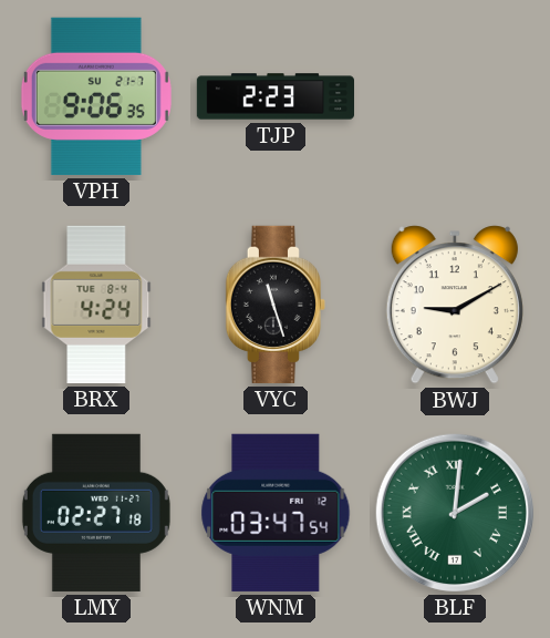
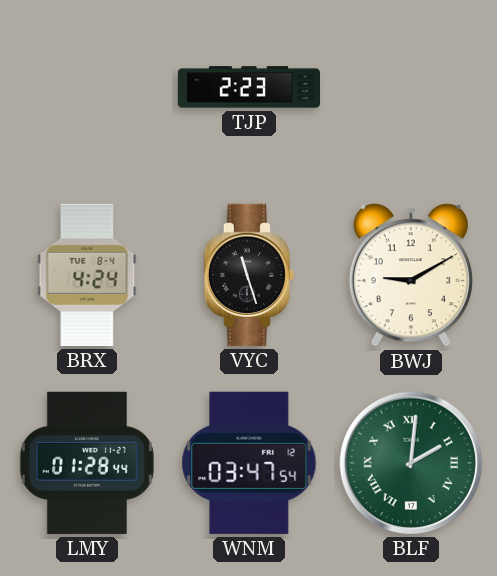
VPH: 9:06 -> none (96, 96)
LMY: 02:27 -> 01:28 (87, 463)
